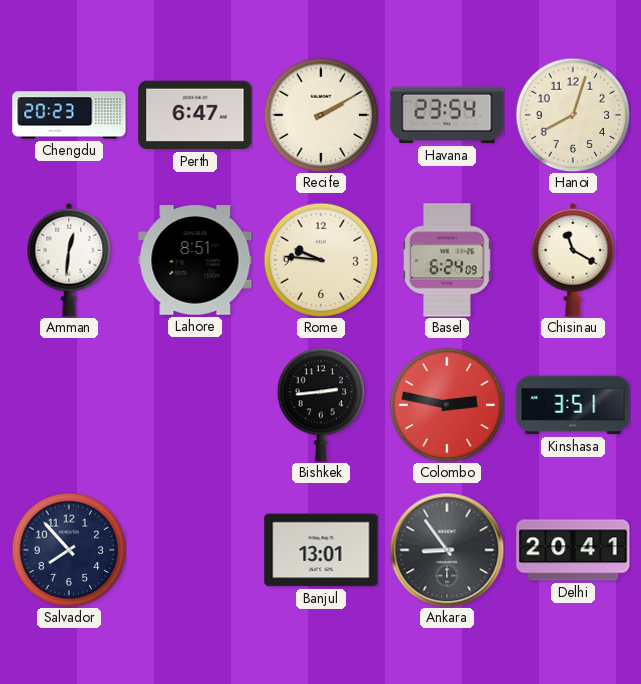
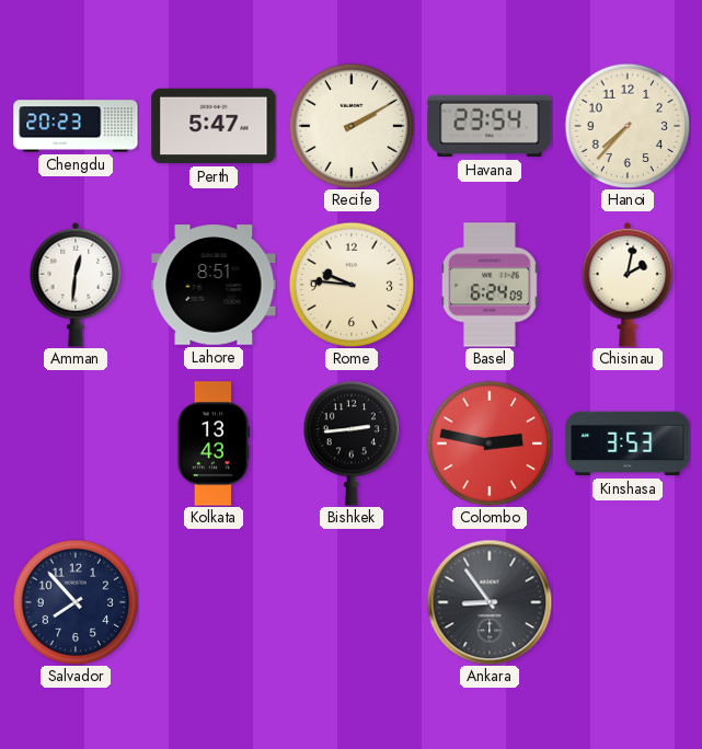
Perth: 6:47 -> 5:47 (214, 126)
Hanoi: 8:03 -> 7:37 (628, 126)
Chisinau: 11:20 -> 2:02 (628, 285)
Kolkata: none -> 13:43 (214, 443)
Kinshasa: 3:51 -> 3:53 (628, 443)
Banjul: 13:01 -> none (321, 550)
Delhi: 20:41 -> none (573, 550)
